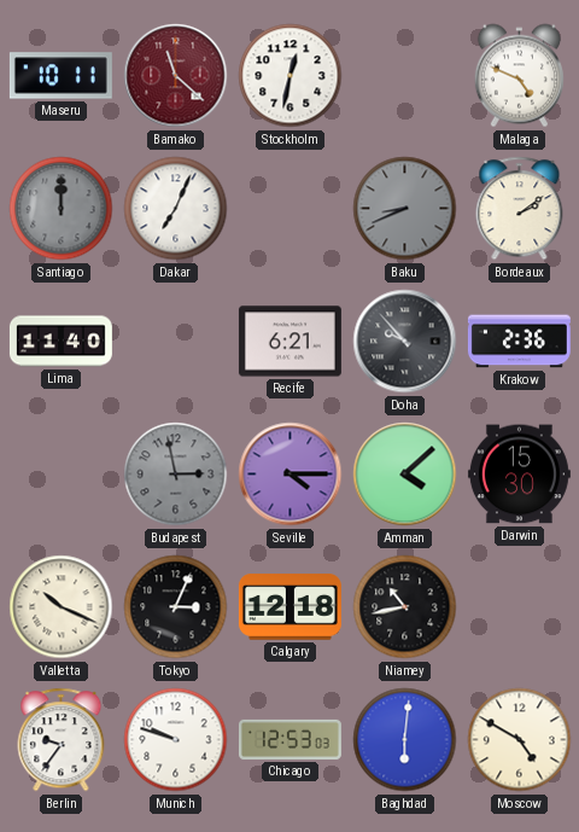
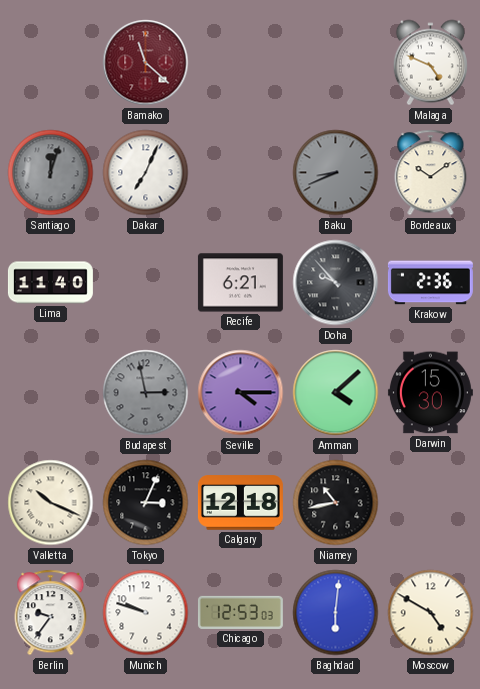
Maseru: 10:11 -> none (60, 76)
Stockholm: 12:32 -> none (291, 76)
Santiago: 12:00 -> 12:03 (51, 173)
Bordeaux: 2:09 -> 10:09 (431, 173)
